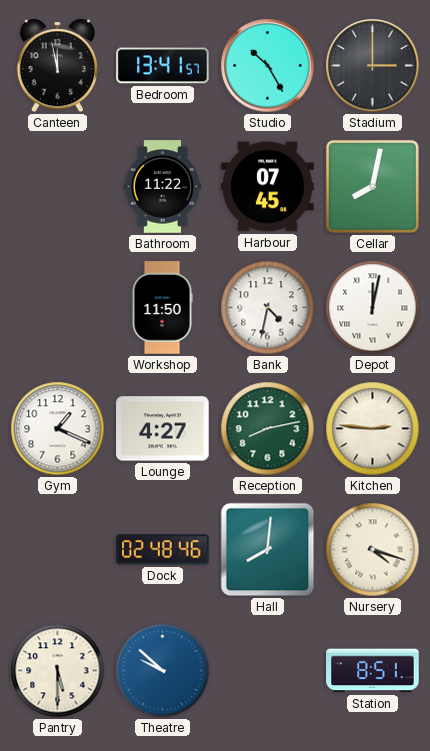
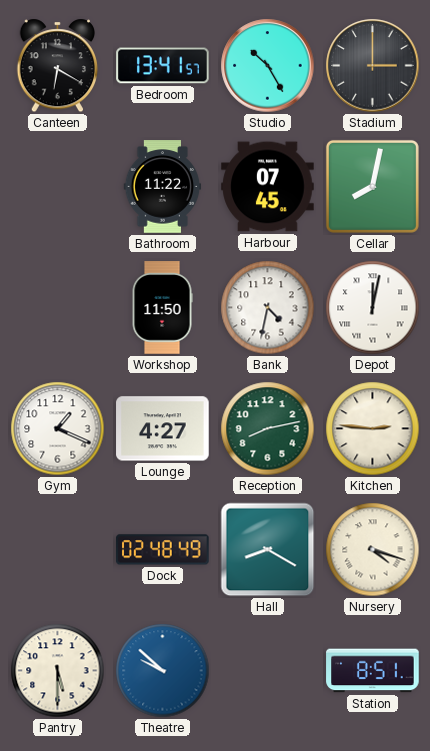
Canteen: 11:58 -> 6:20 (57, 66)
Dock: 02:48:46 -> 02:48:49 (163, 550)
Hall: 8:01 -> 8:20 (268, 550)
